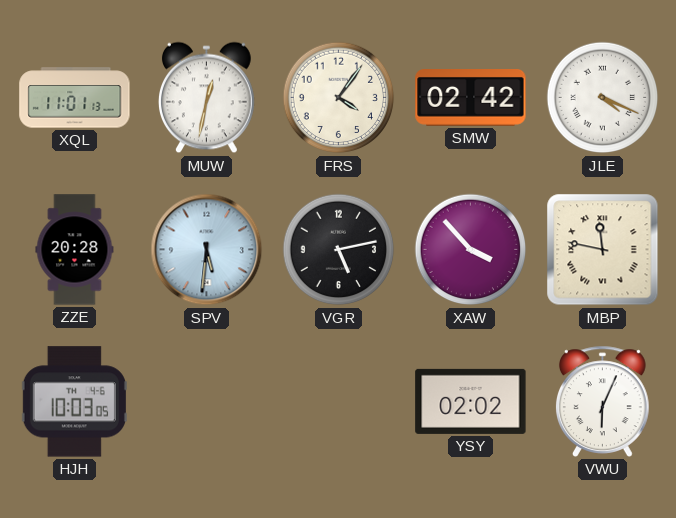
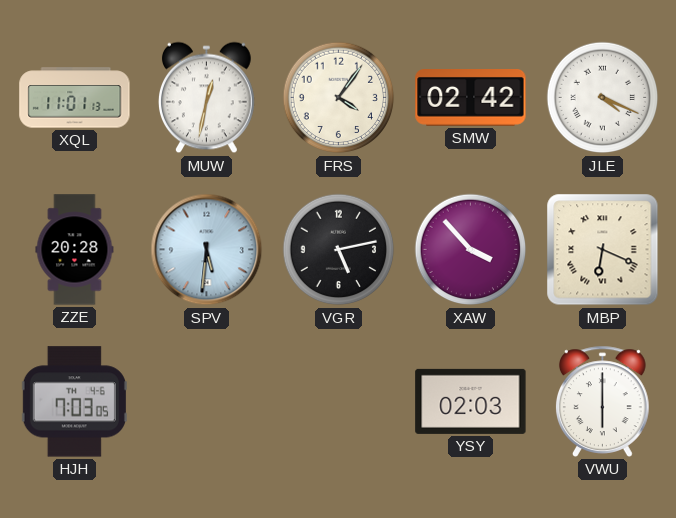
MBP: 11:47 -> 6:19 (603, 250)
HJH: 10:03 -> 7:03 (74, 402)
YSY: 02:02 -> 02:03 (471, 401)
VWU: 6:04 -> 6:00 (602, 401)
